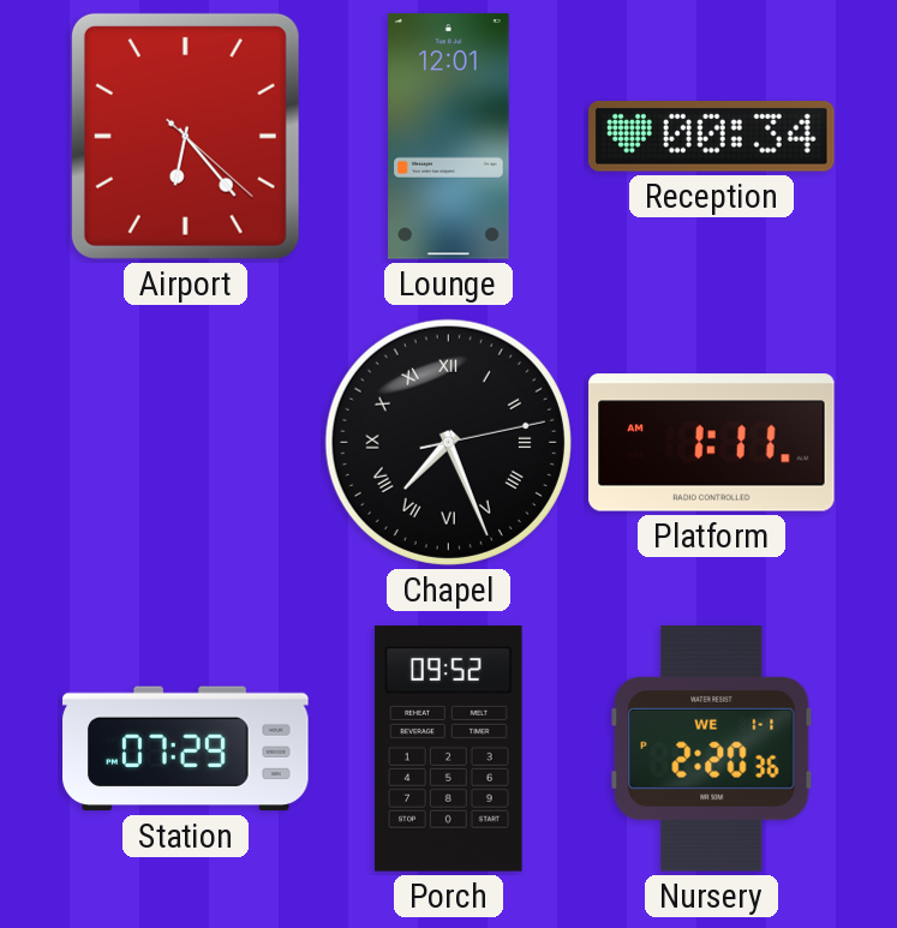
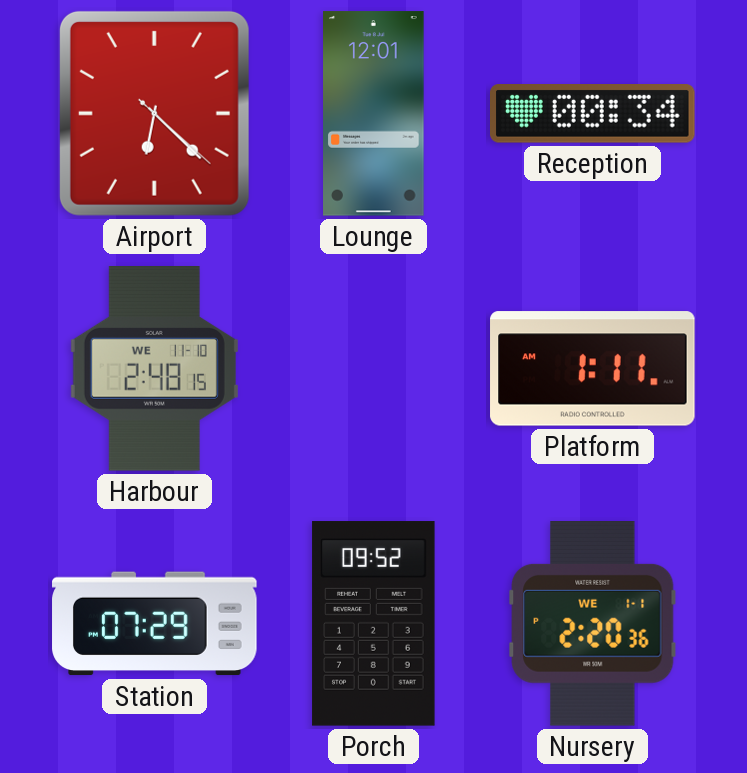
Airport: 6:23 -> 6:22 (154, 113)
Harbour: none -> 2:48 (154, 369)
Chapel: 7:26 -> none (448, 442)
